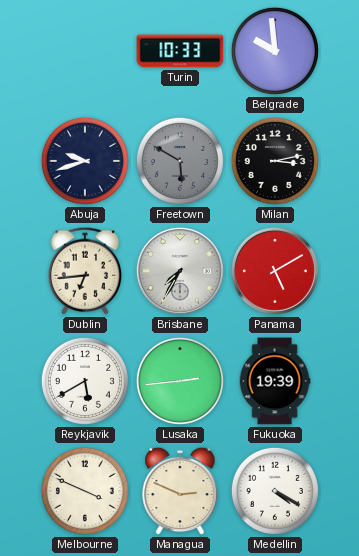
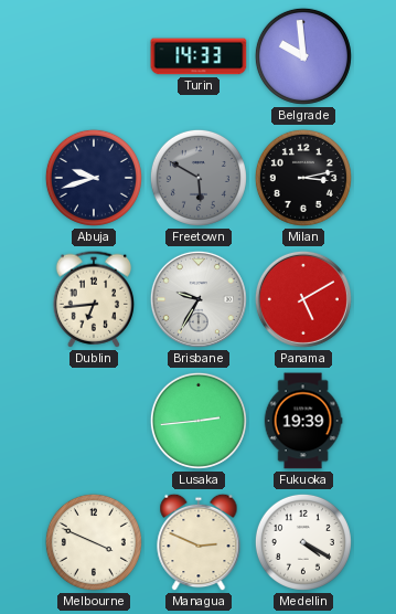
Turin: 10:33 -> 14:33 (199, 56)
Brisbane: 7:35 -> 9:35 (199, 299)
Reykjavik: 5:40 -> none (85, 381)
